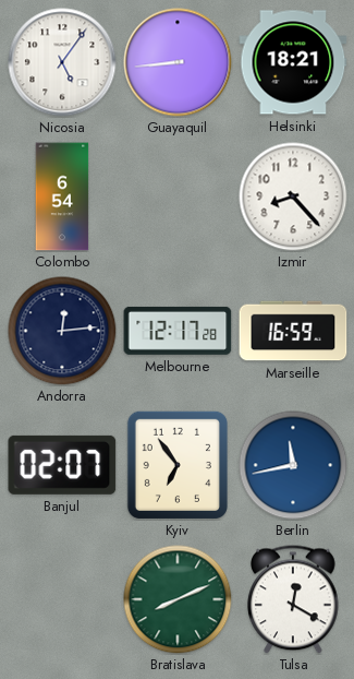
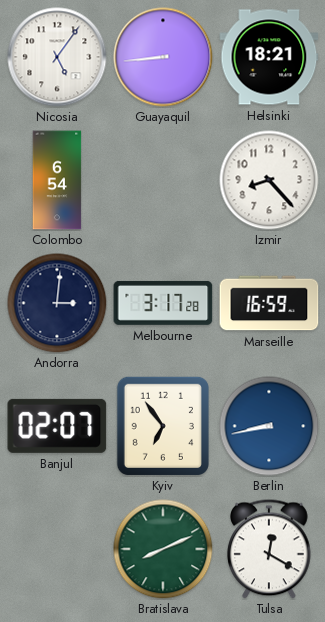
Andorra: 12:14 -> 3:01 (57, 303)
Melbourne: 12:17 -> 3:17 (163, 303)
Berlin: 11:43 -> 8:43 (269, 426)
